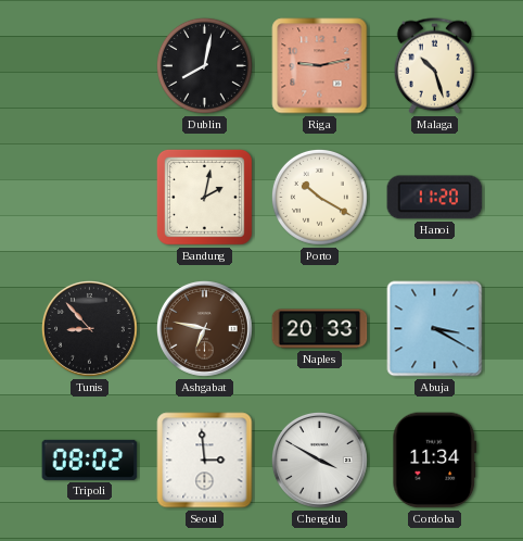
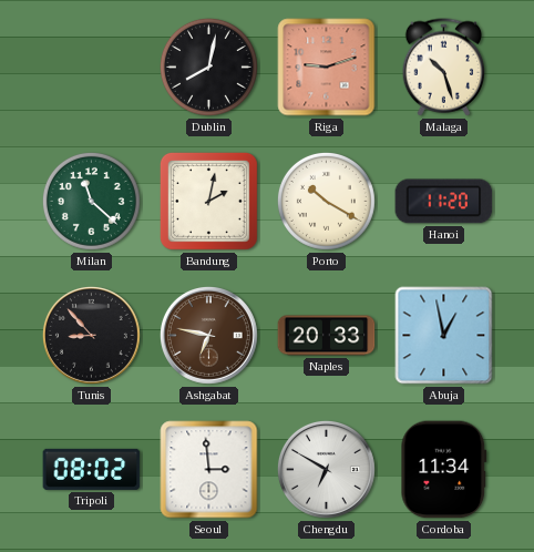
Riga: 9:13 -> 9:12 (327, 68)
Milan: none -> 11:22 (91, 201)
Abuja: 3:20 -> 12:58 (444, 336)
Chengdu: 3:50 -> 6:50 (326, 469)
